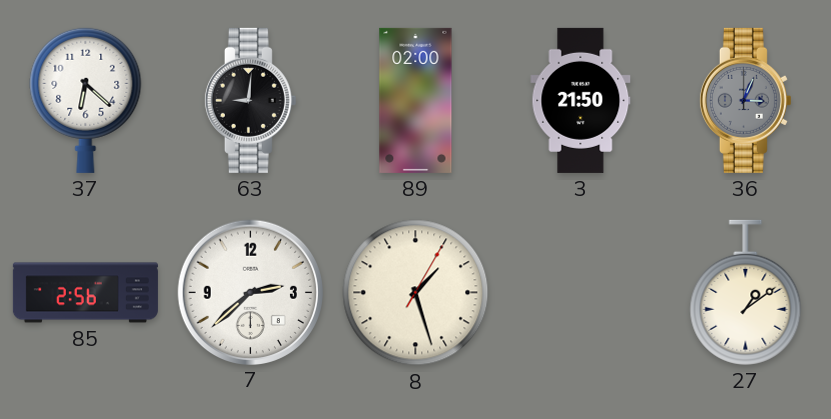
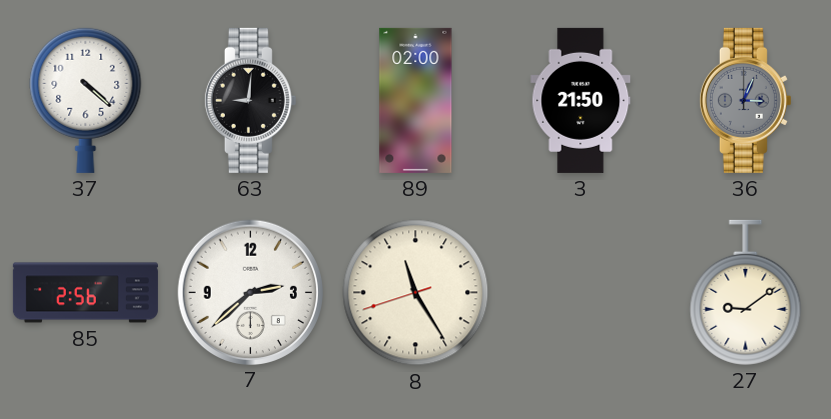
37: 6:22 -> 4:22 (86, 100)
8: 1:27 -> 11:24 (416, 293)
27: 1:09 -> 9:09 (746, 292)
